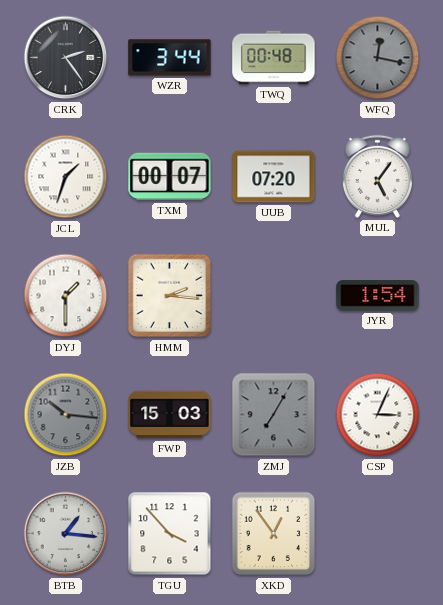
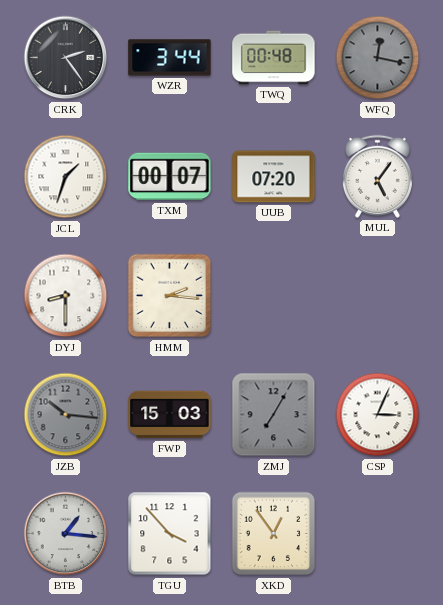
DYJ: 1:30 -> 8:30 (66, 296)
JYR: 1:54 -> none (378, 296)
